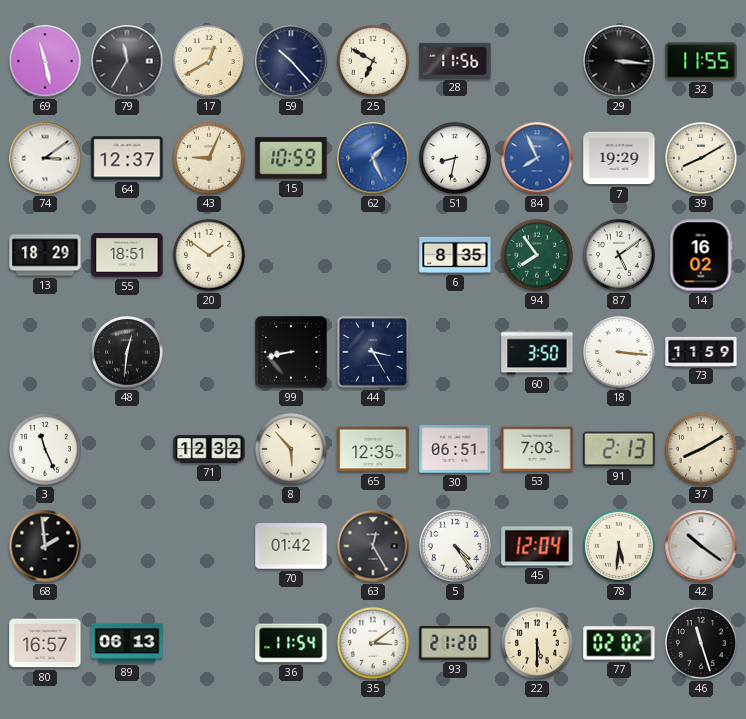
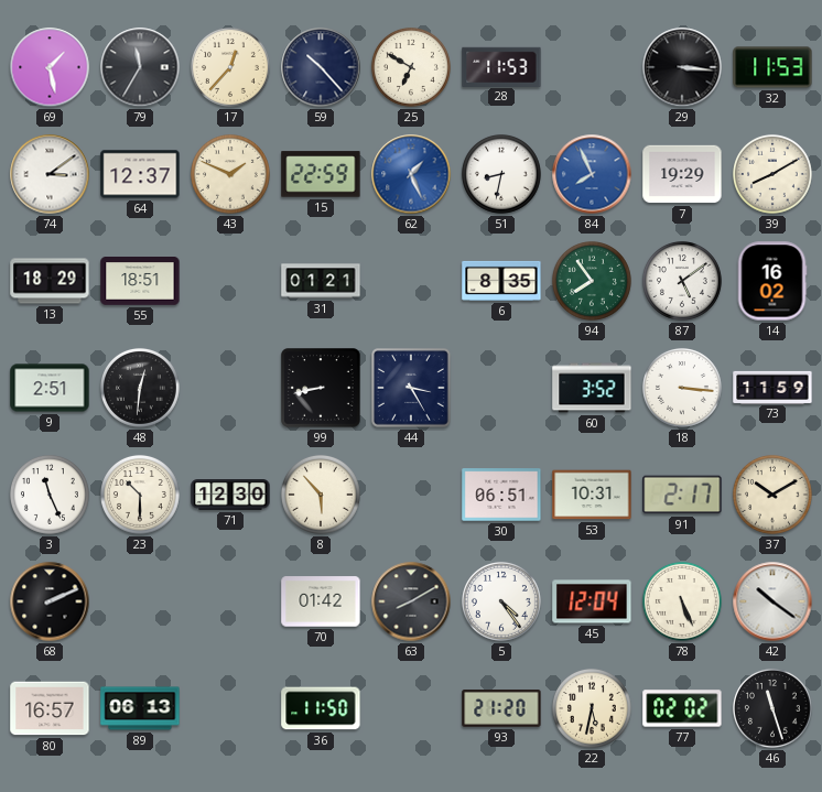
69: 11:28 -> 1:28 (50, 67)
17: 12:40 -> 12:37 (230, 67)
28: 11:56 -> 11:53 (501, 66)
32: 11:55 -> 11:53 (772, 67)
43: 9:04 -> 1:49 (230, 174)
15: 10:59 -> 22:59 (321, 174)
20: 1:51 -> none (209, 255)
31: none -> 01:21 (321, 281)
9: none -> 2:51 (50, 388)
60: 3:50 -> 3:52 (592, 388)
23: none -> 10:30 (140, 495)
71: 12:32 -> 12:30 (230, 496)
65: 12:35 -> none (373, 449)
53: 7:03 -> 10:31 (592, 495)
91: 2:13 -> 2:17 (682, 495)
37: 8:10 -> 10:10 (772, 495)
68: 1:59 -> 2:11 (50, 601)
63: 12:25 -> 8:10 (411, 601)
78: 5:31 -> 5:26 (682, 601)
36: 11:54 -> 11:50 (321, 708)
35: 3:09 -> none (373, 643)
22: 5:30 -> 5:32 (592, 708)
